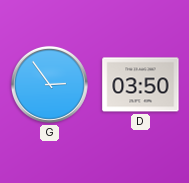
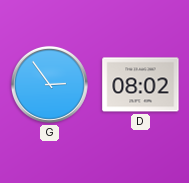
D: 03:50 -> 08:02 (141, 85)
